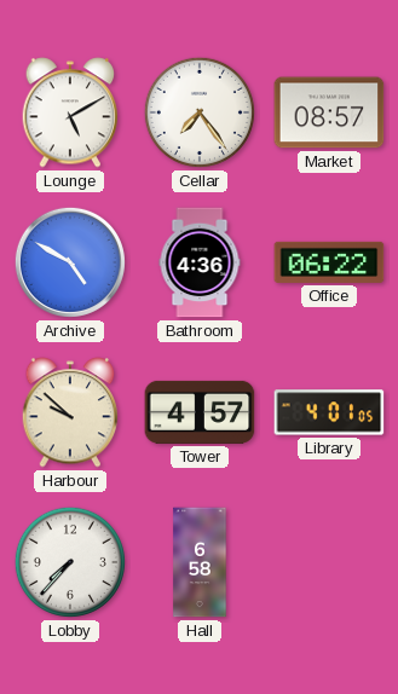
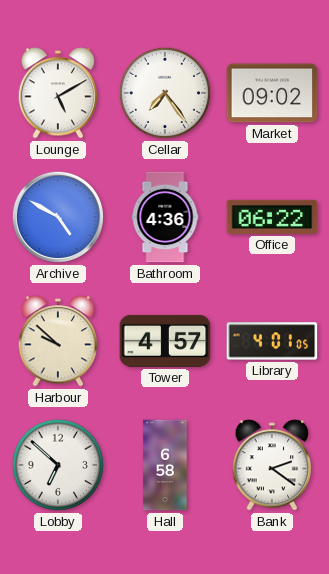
Market: 08:57 -> 09:02 (272, 93)
Lobby: 7:37 -> 6:52 (58, 465)
Bank: none -> 2:21 (272, 465)
